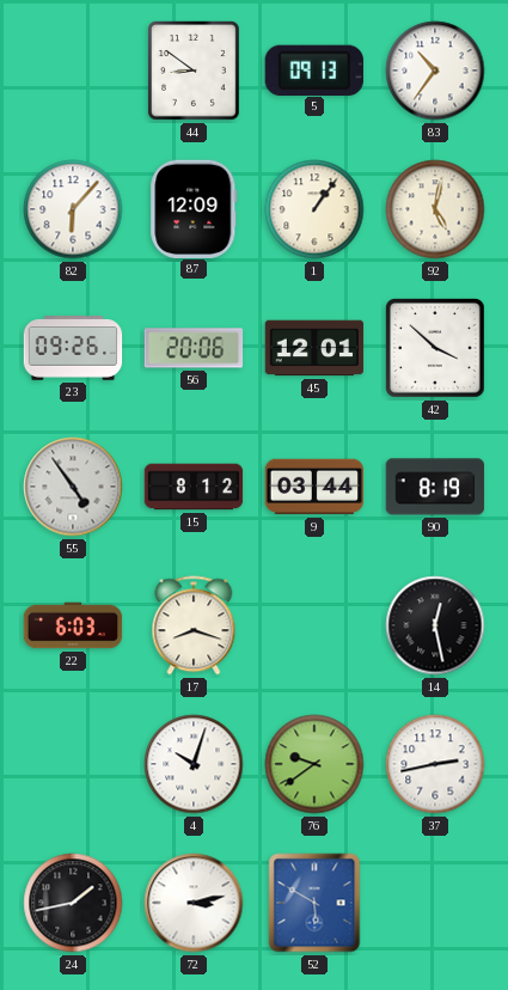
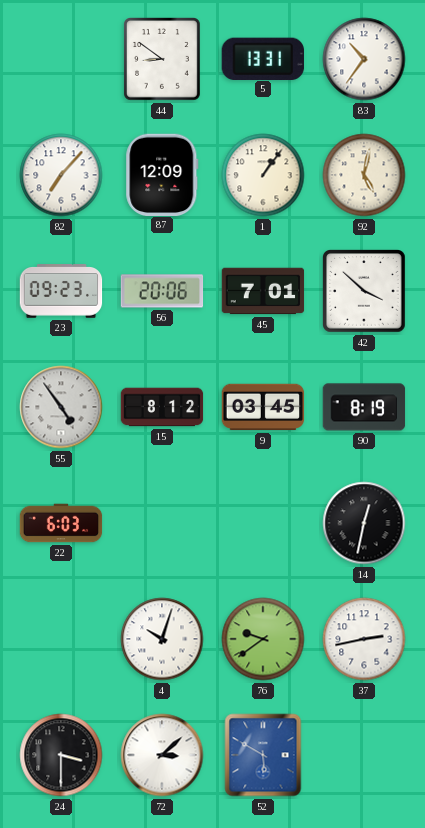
5: 09:13 -> 13:31 (263, 58)
82: 6:07 -> 7:07 (61, 175)
23: 09:26 -> 09:23 (61, 291)
45: 12:01 -> 7:01 (263, 291)
9: 03:44 -> 03:45 (263, 407)
17: 8:18 -> none (194, 625)
14: 12:28 -> 12:32 (364, 523)
24: 1:43 -> 3:30 (61, 755)
72: 3:13 -> 3:08 (162, 755)
